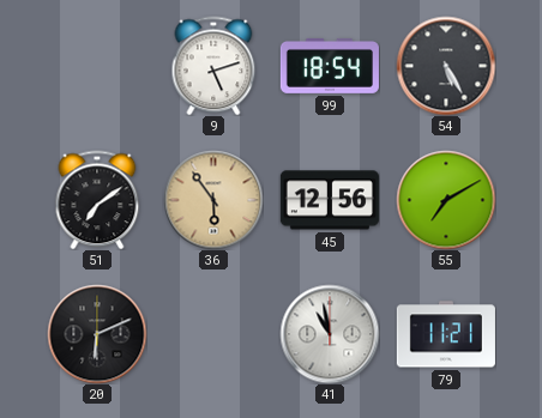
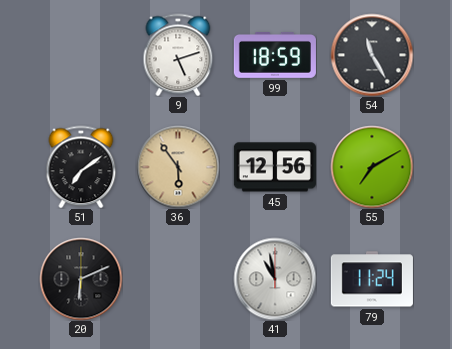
99: 18:54 -> 18:59 (275, 55)
54: 5:25 -> 11:25 (372, 55)
79: 11:21 -> 11:24 (372, 279)
